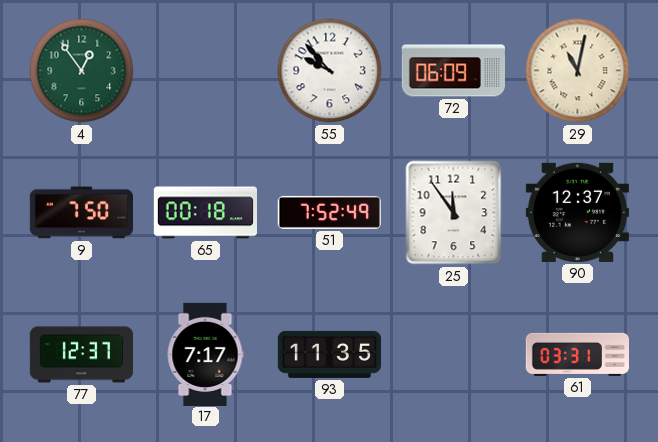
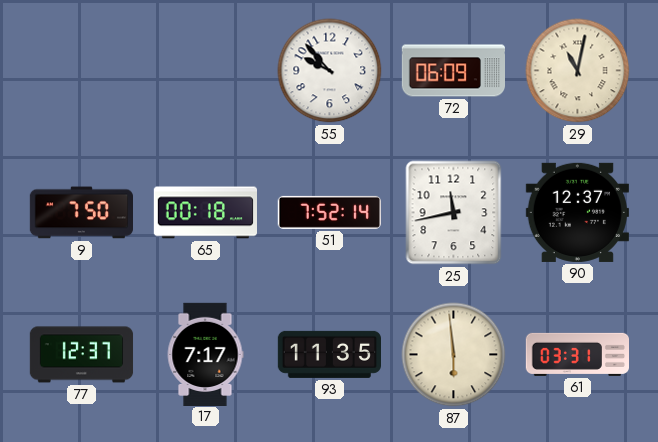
4: 12:54 -> none (82, 71)
51: 7:52:49 -> 7:52:14 (329, 212)
25: 11:54 -> 11:43 (454, 213)
87: none -> 5:59 (454, 355)
